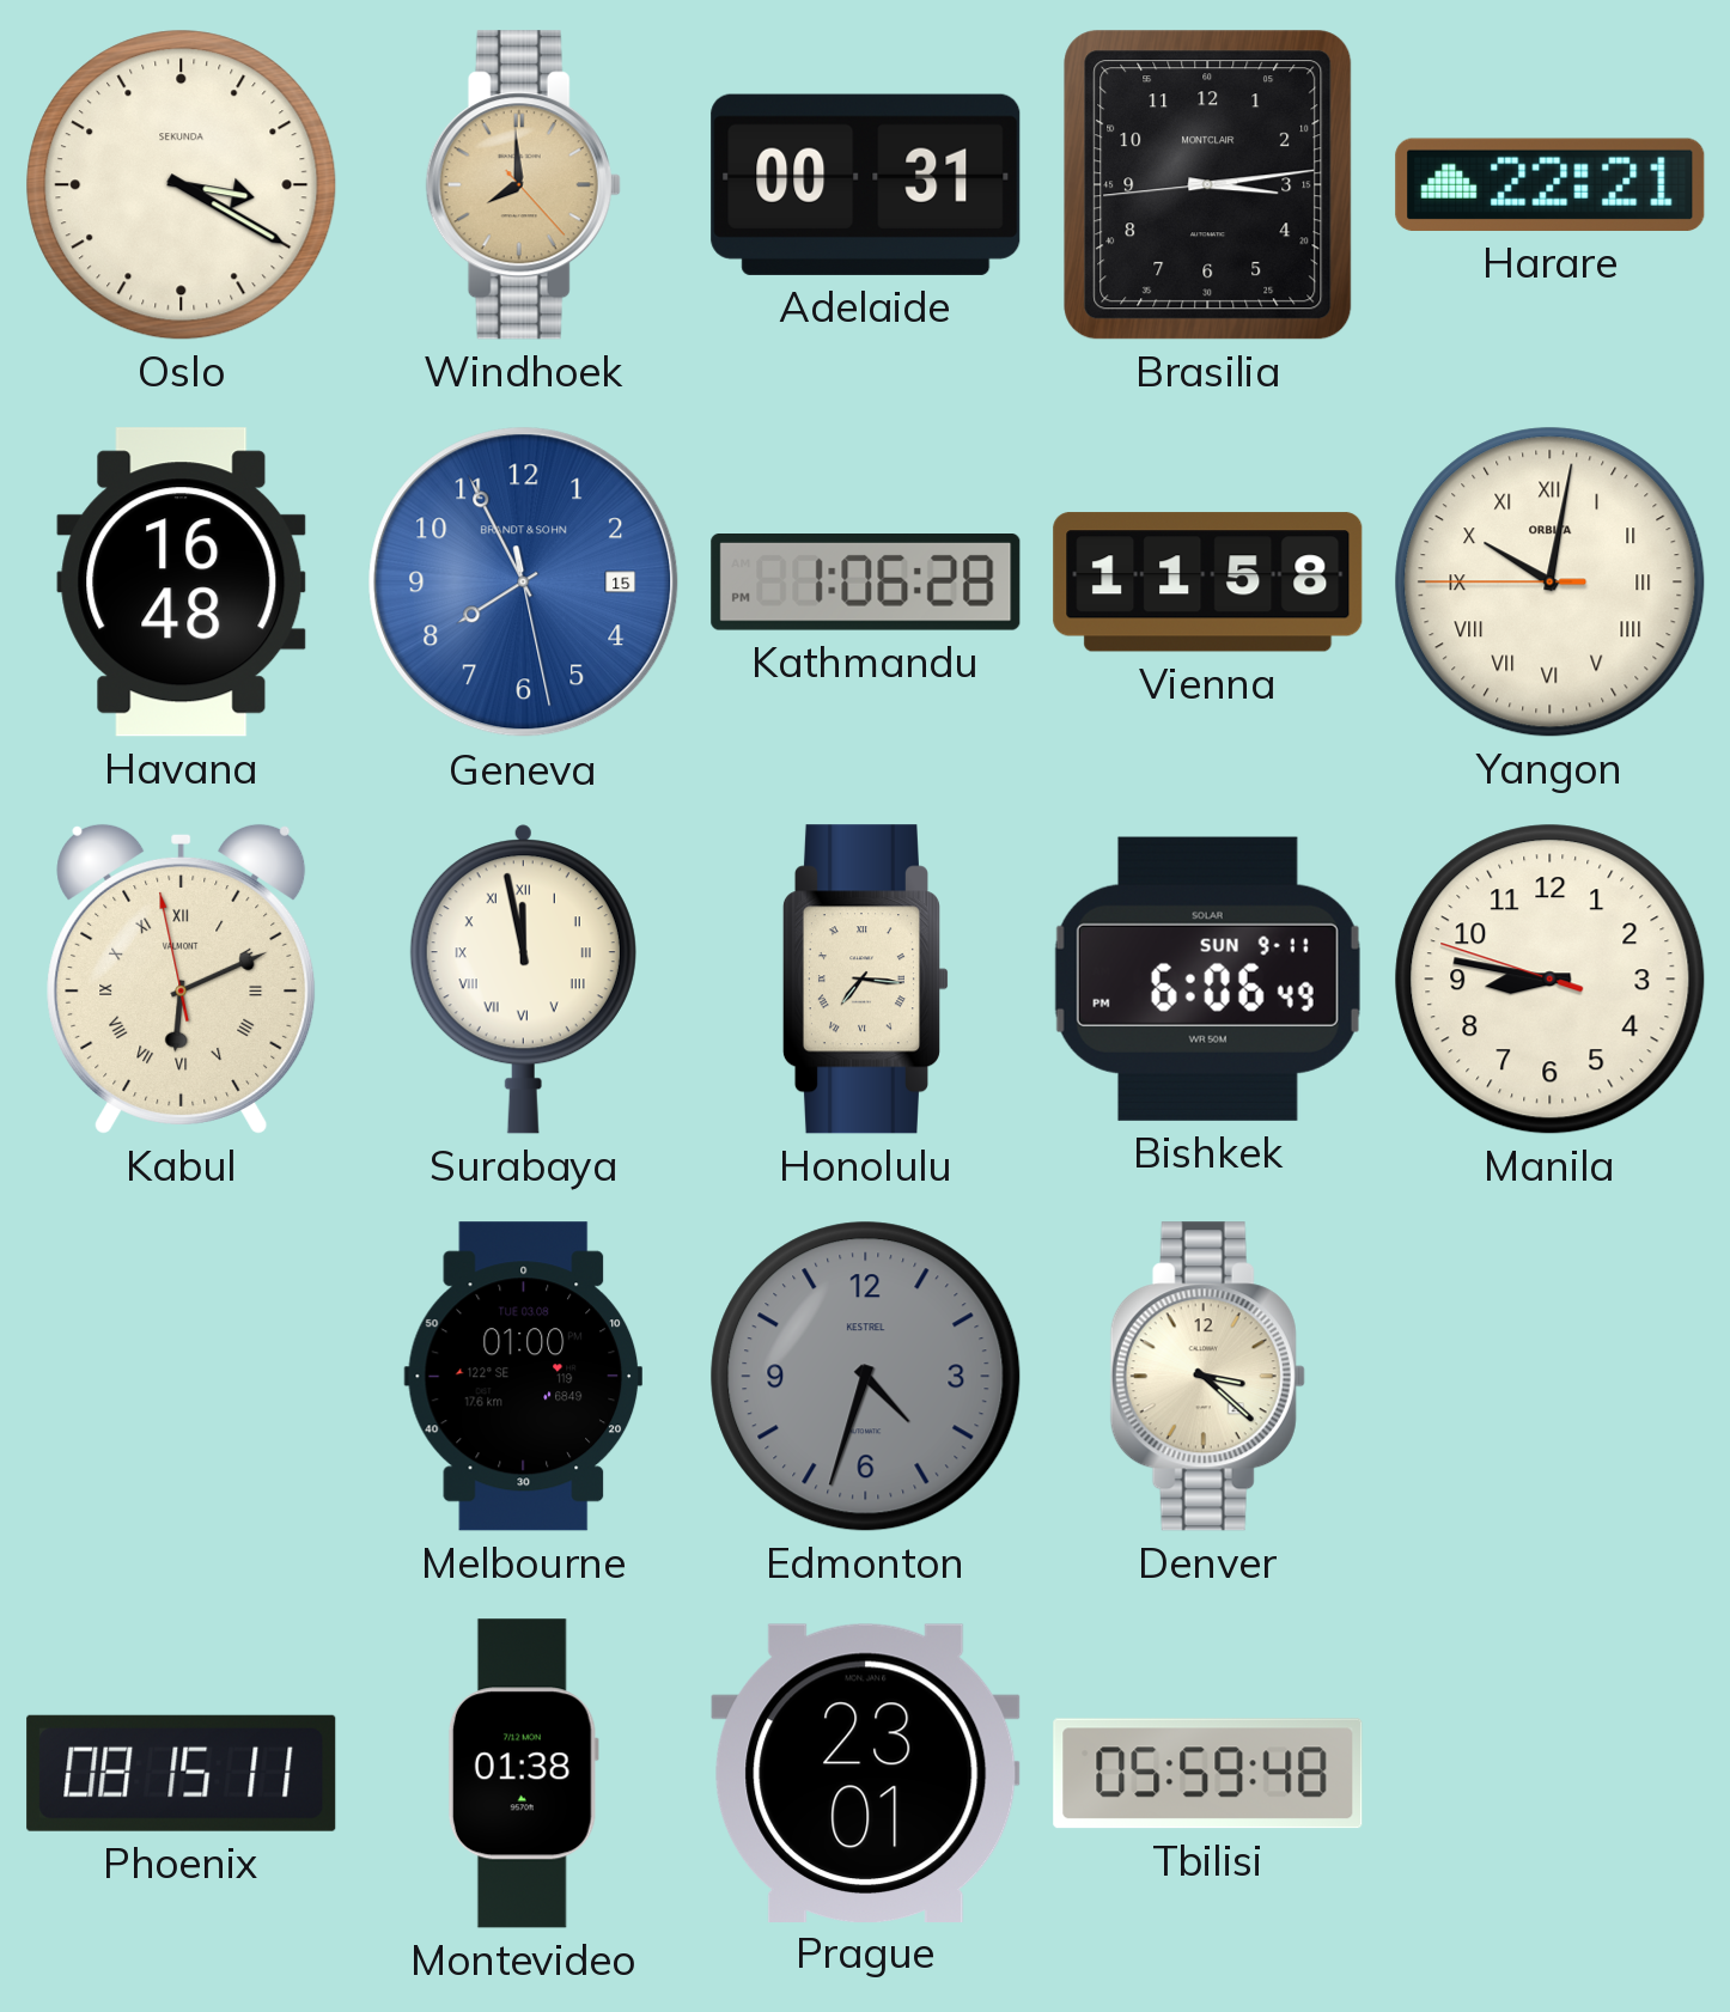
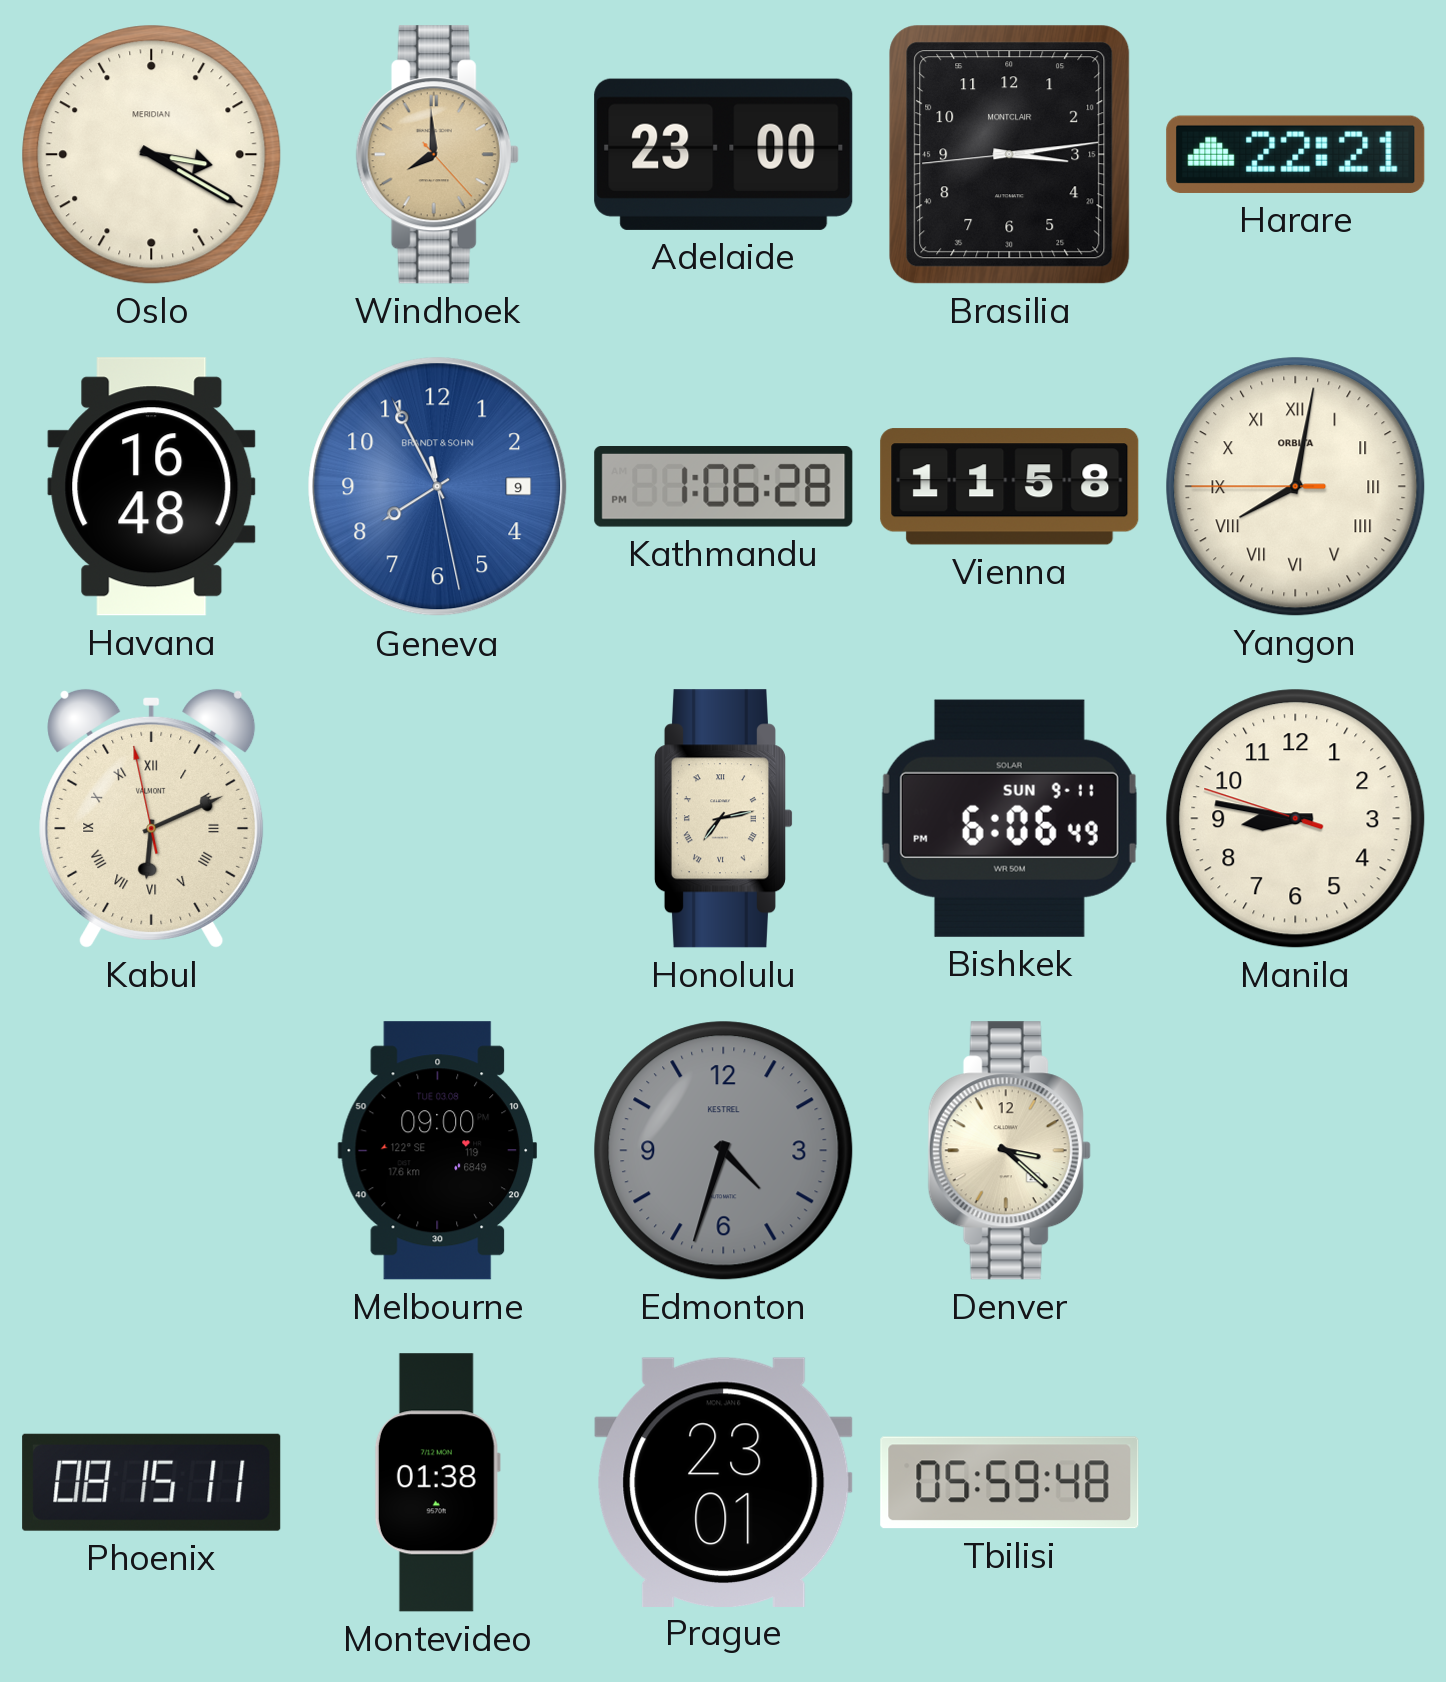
Oslo brand: SEKUNDA -> MERIDIAN (152, 155)
Adelaide: 00:31 -> 23:00 (724, 154)
Geneva date: 15 -> 9 (438, 487)
Yangon: 10:01 -> 8:01 (1296, 487)
Surabaya: 11:58 -> none (523, 980)
Honolulu: 7:16 -> 7:13 (723, 819)
Melbourne: 01:00 -> 09:00 (437, 1151)
